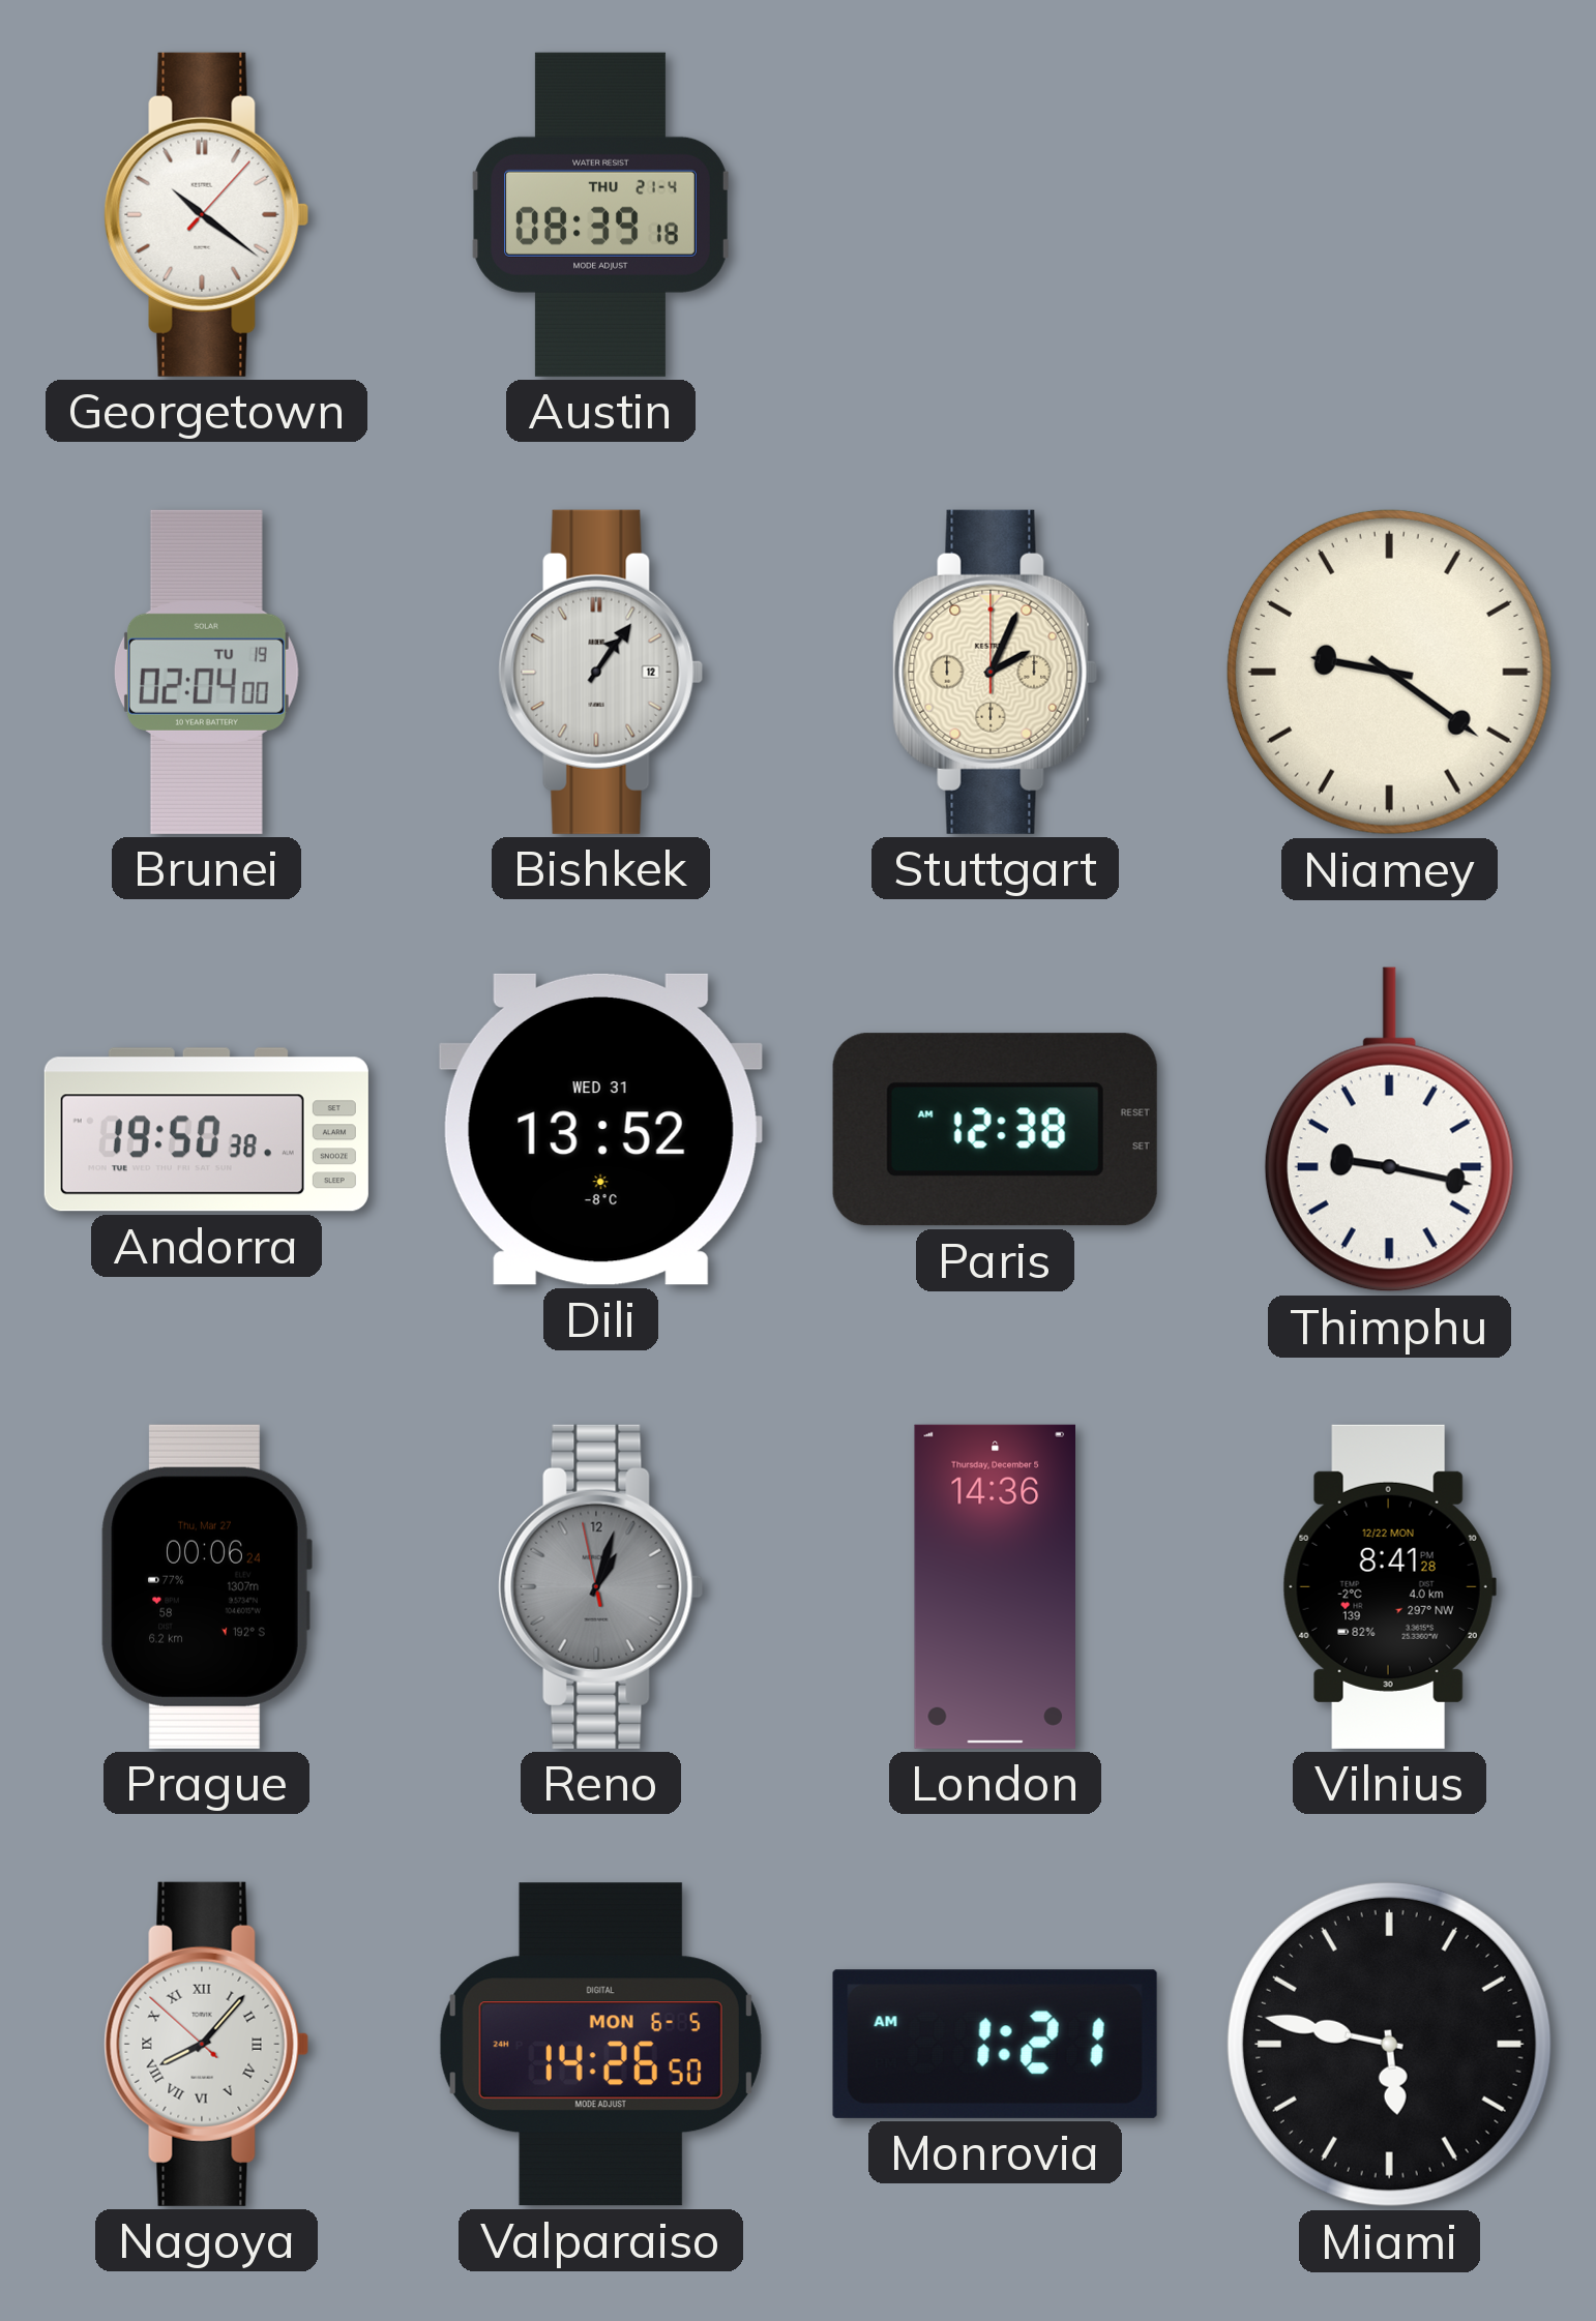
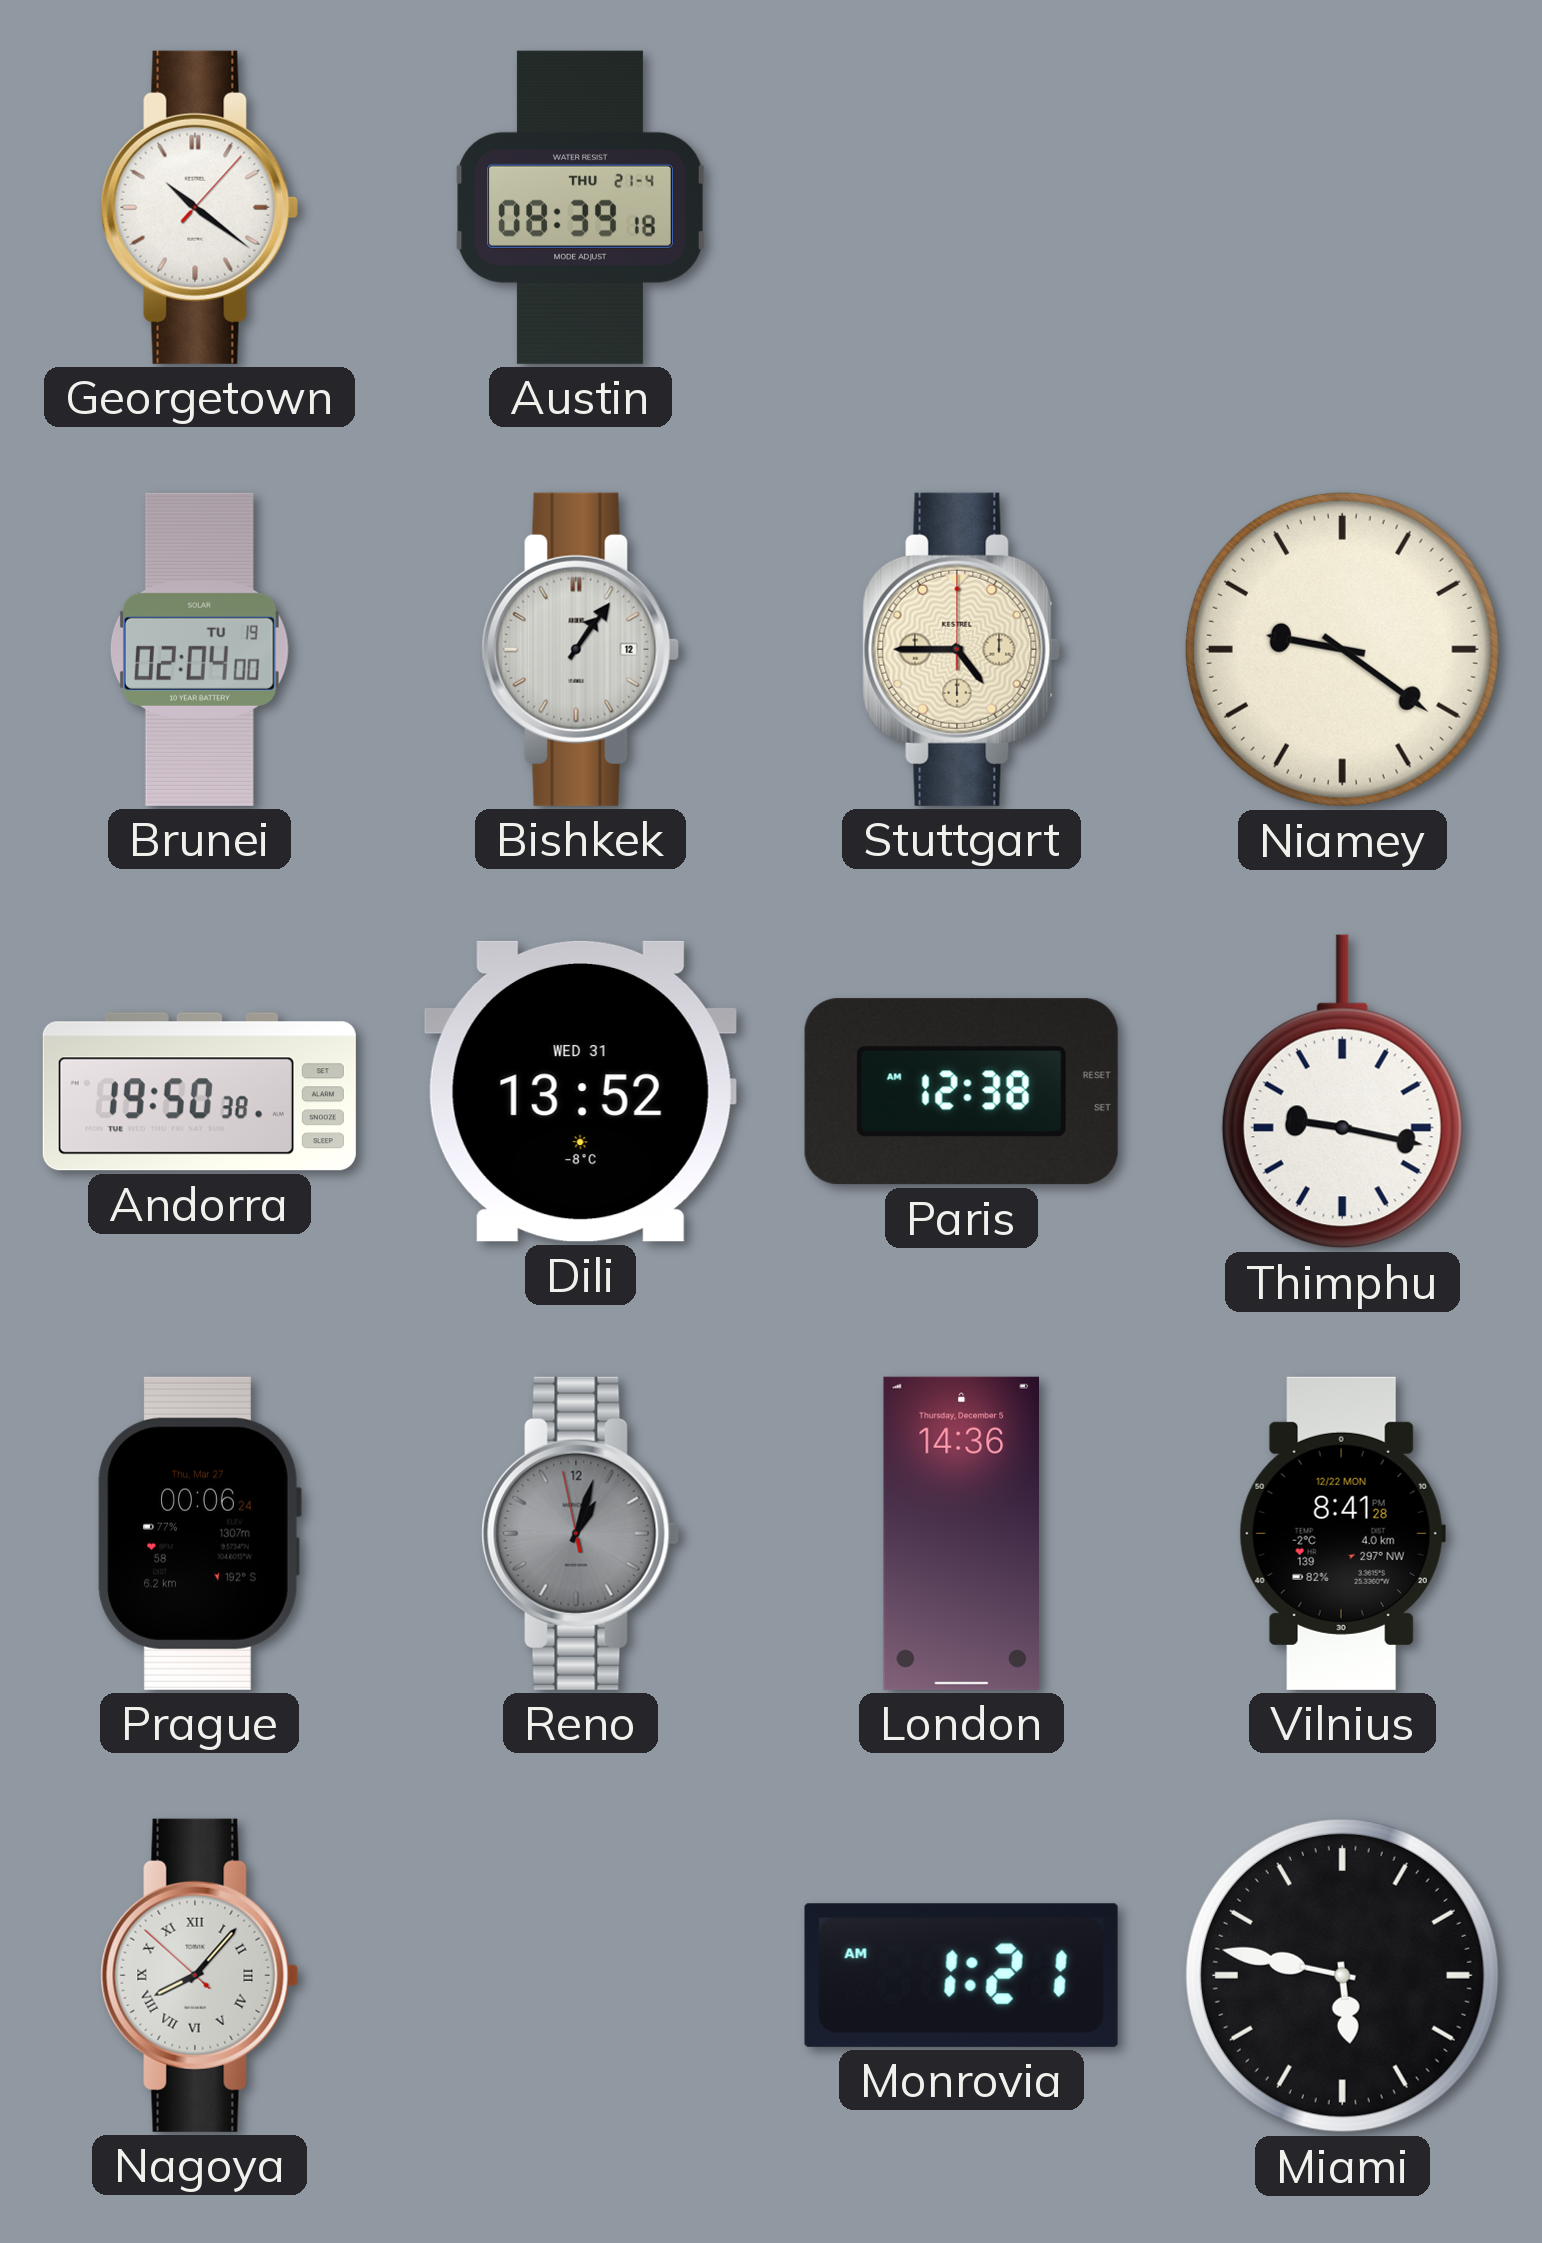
Stuttgart: 2:04 -> 4:45 (962, 649)
Valparaiso: 14:26 -> none (600, 2045)
